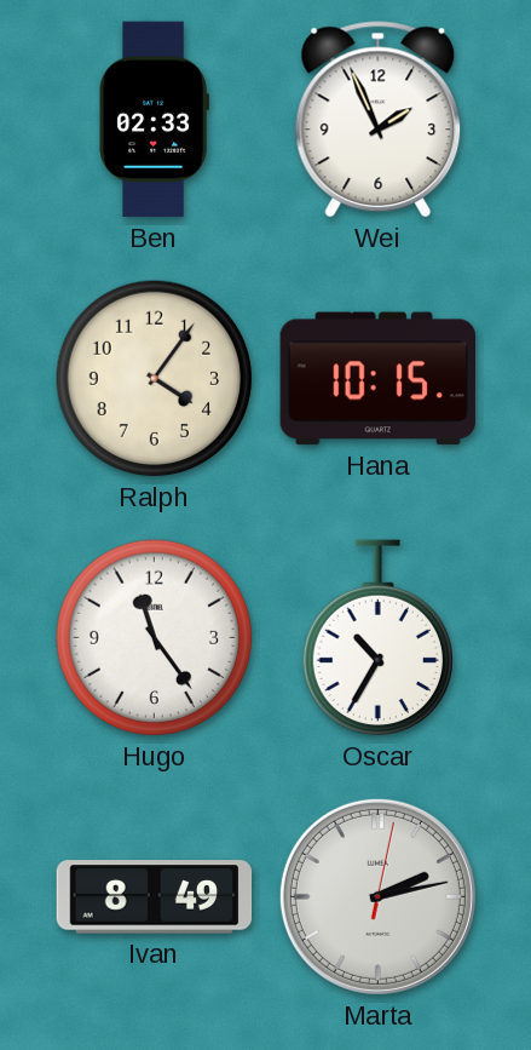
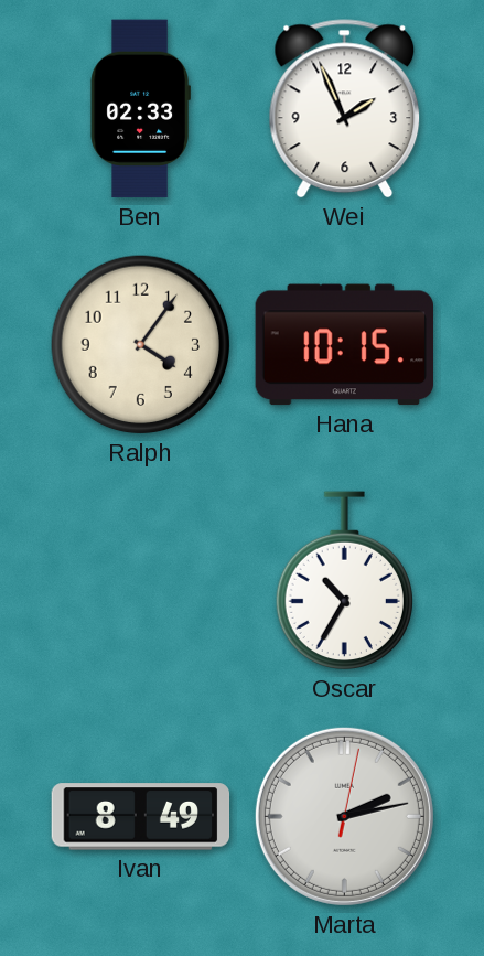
Hugo: 11:24 -> none (155, 638)
